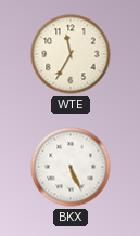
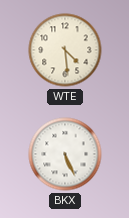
WTE: 11:35 -> 4:29 (65, 50)
